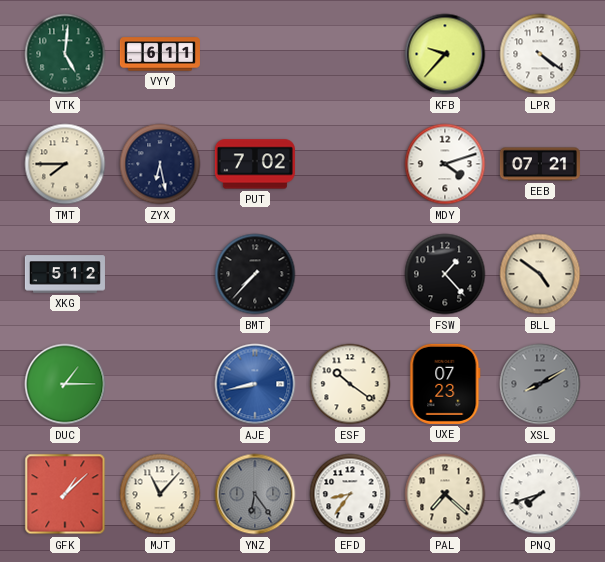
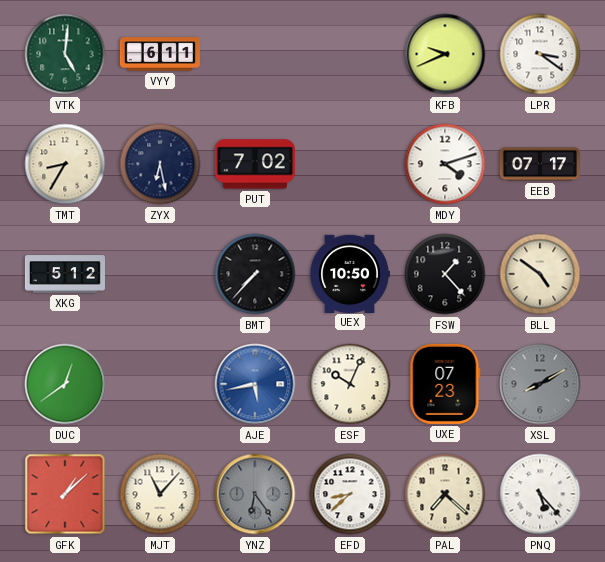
KFB: 9:37 -> 9:41 (445, 54)
LPR: 4:21 -> 3:21 (540, 54)
TMT: 7:45 -> 8:35 (65, 164)
EEB: 07:21 -> 07:17 (540, 164)
UEX: none -> 10:50 (350, 273)
DUC: 1:15 -> 12:39 (65, 384)
AJE: 8:43 -> 5:43 (255, 384)
ESF: 10:21 -> 10:04 (350, 384)
EFD: 8:36 -> 8:38 (350, 494)
PNQ: 7:42 -> 5:23 (540, 494)
